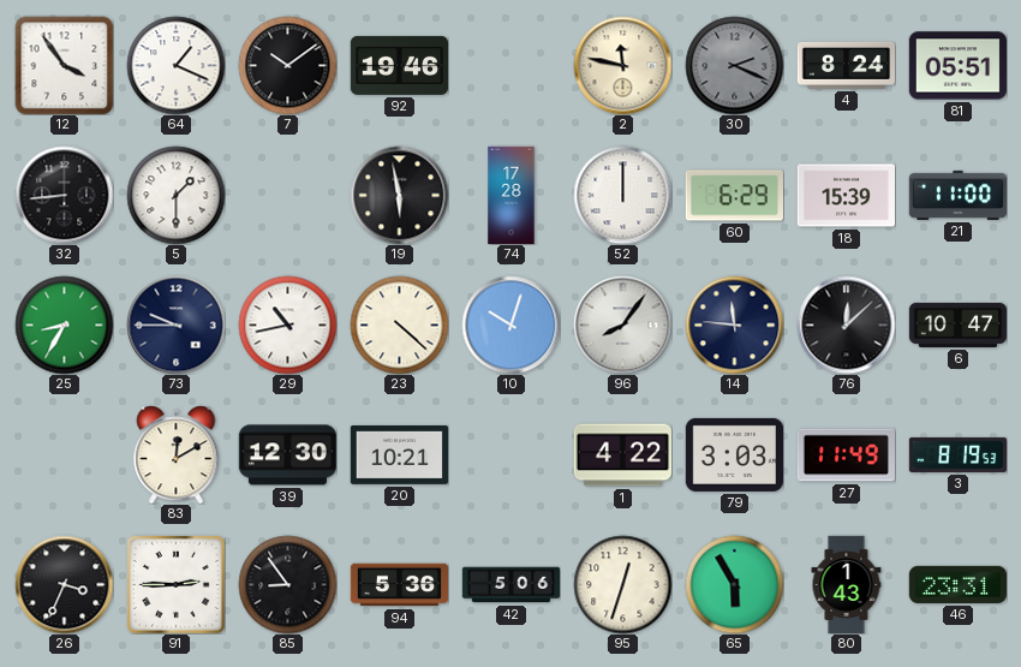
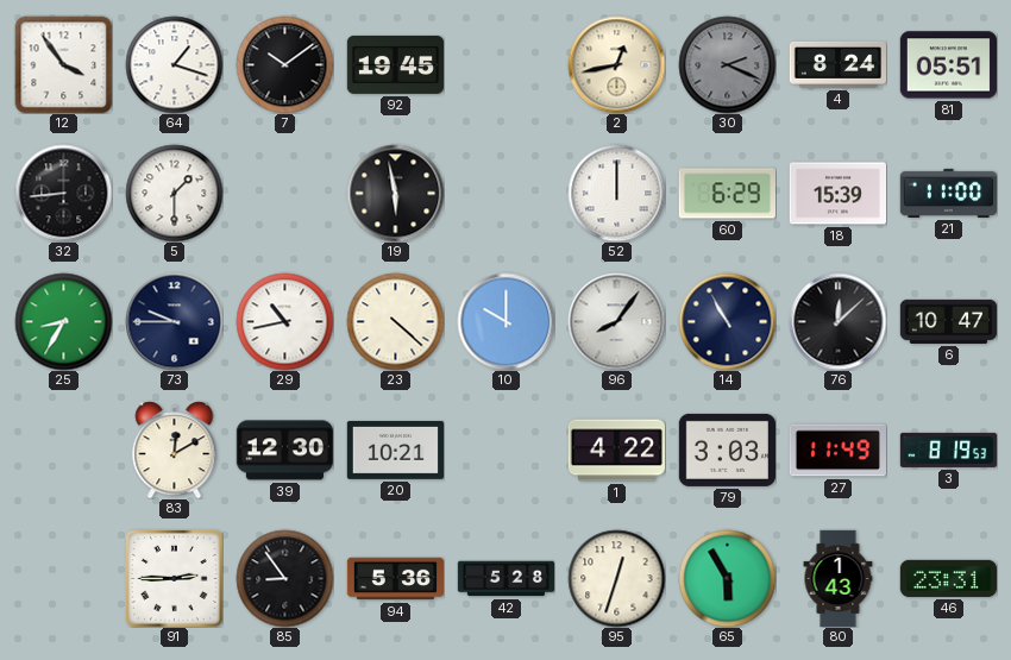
64: 1:19 -> 1:18 (174, 64)
92: 19:46 -> 19:45 (395, 64)
2: 11:47 -> 12:43 (616, 64)
74: 17:28 -> none (512, 195)
10: 10:03 -> 10:00 (505, 321)
14: 11:46 -> 10:55 (727, 321)
26: 3:34 -> none (64, 584)
42: 5:06 -> 5:28 (505, 579)
